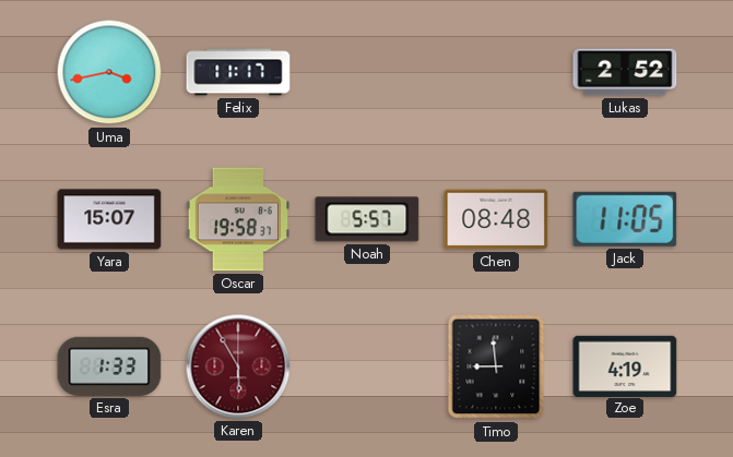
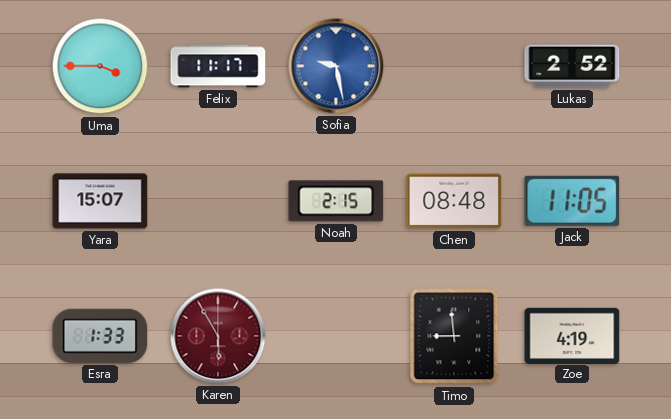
Uma: 3:43 -> 3:45 (100, 66)
Sofia: none -> 9:28 (336, 66)
Oscar: 19:58 -> none (237, 219)
Noah: 5:57 -> 2:15 (336, 201)
